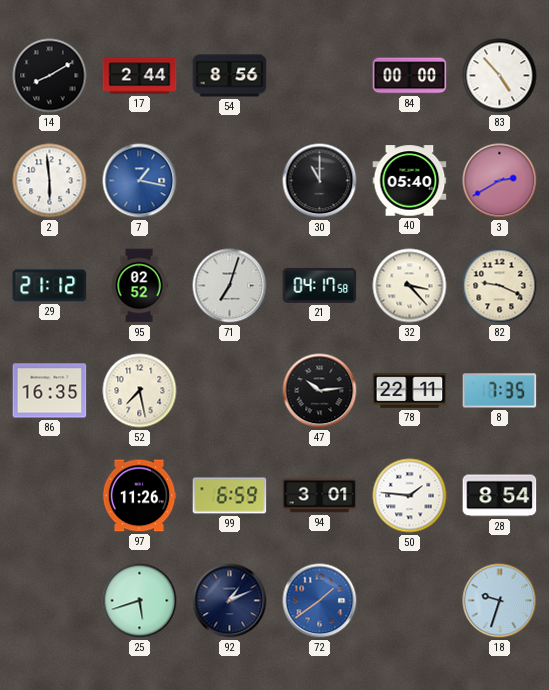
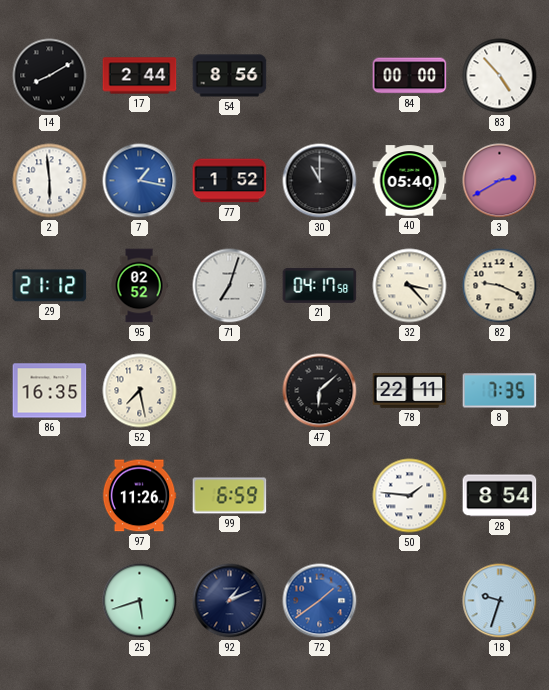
77: none -> 1:52 (230, 181)
47: 10:14 -> 6:08 (320, 391)
94: 3:01 -> none (320, 496)
